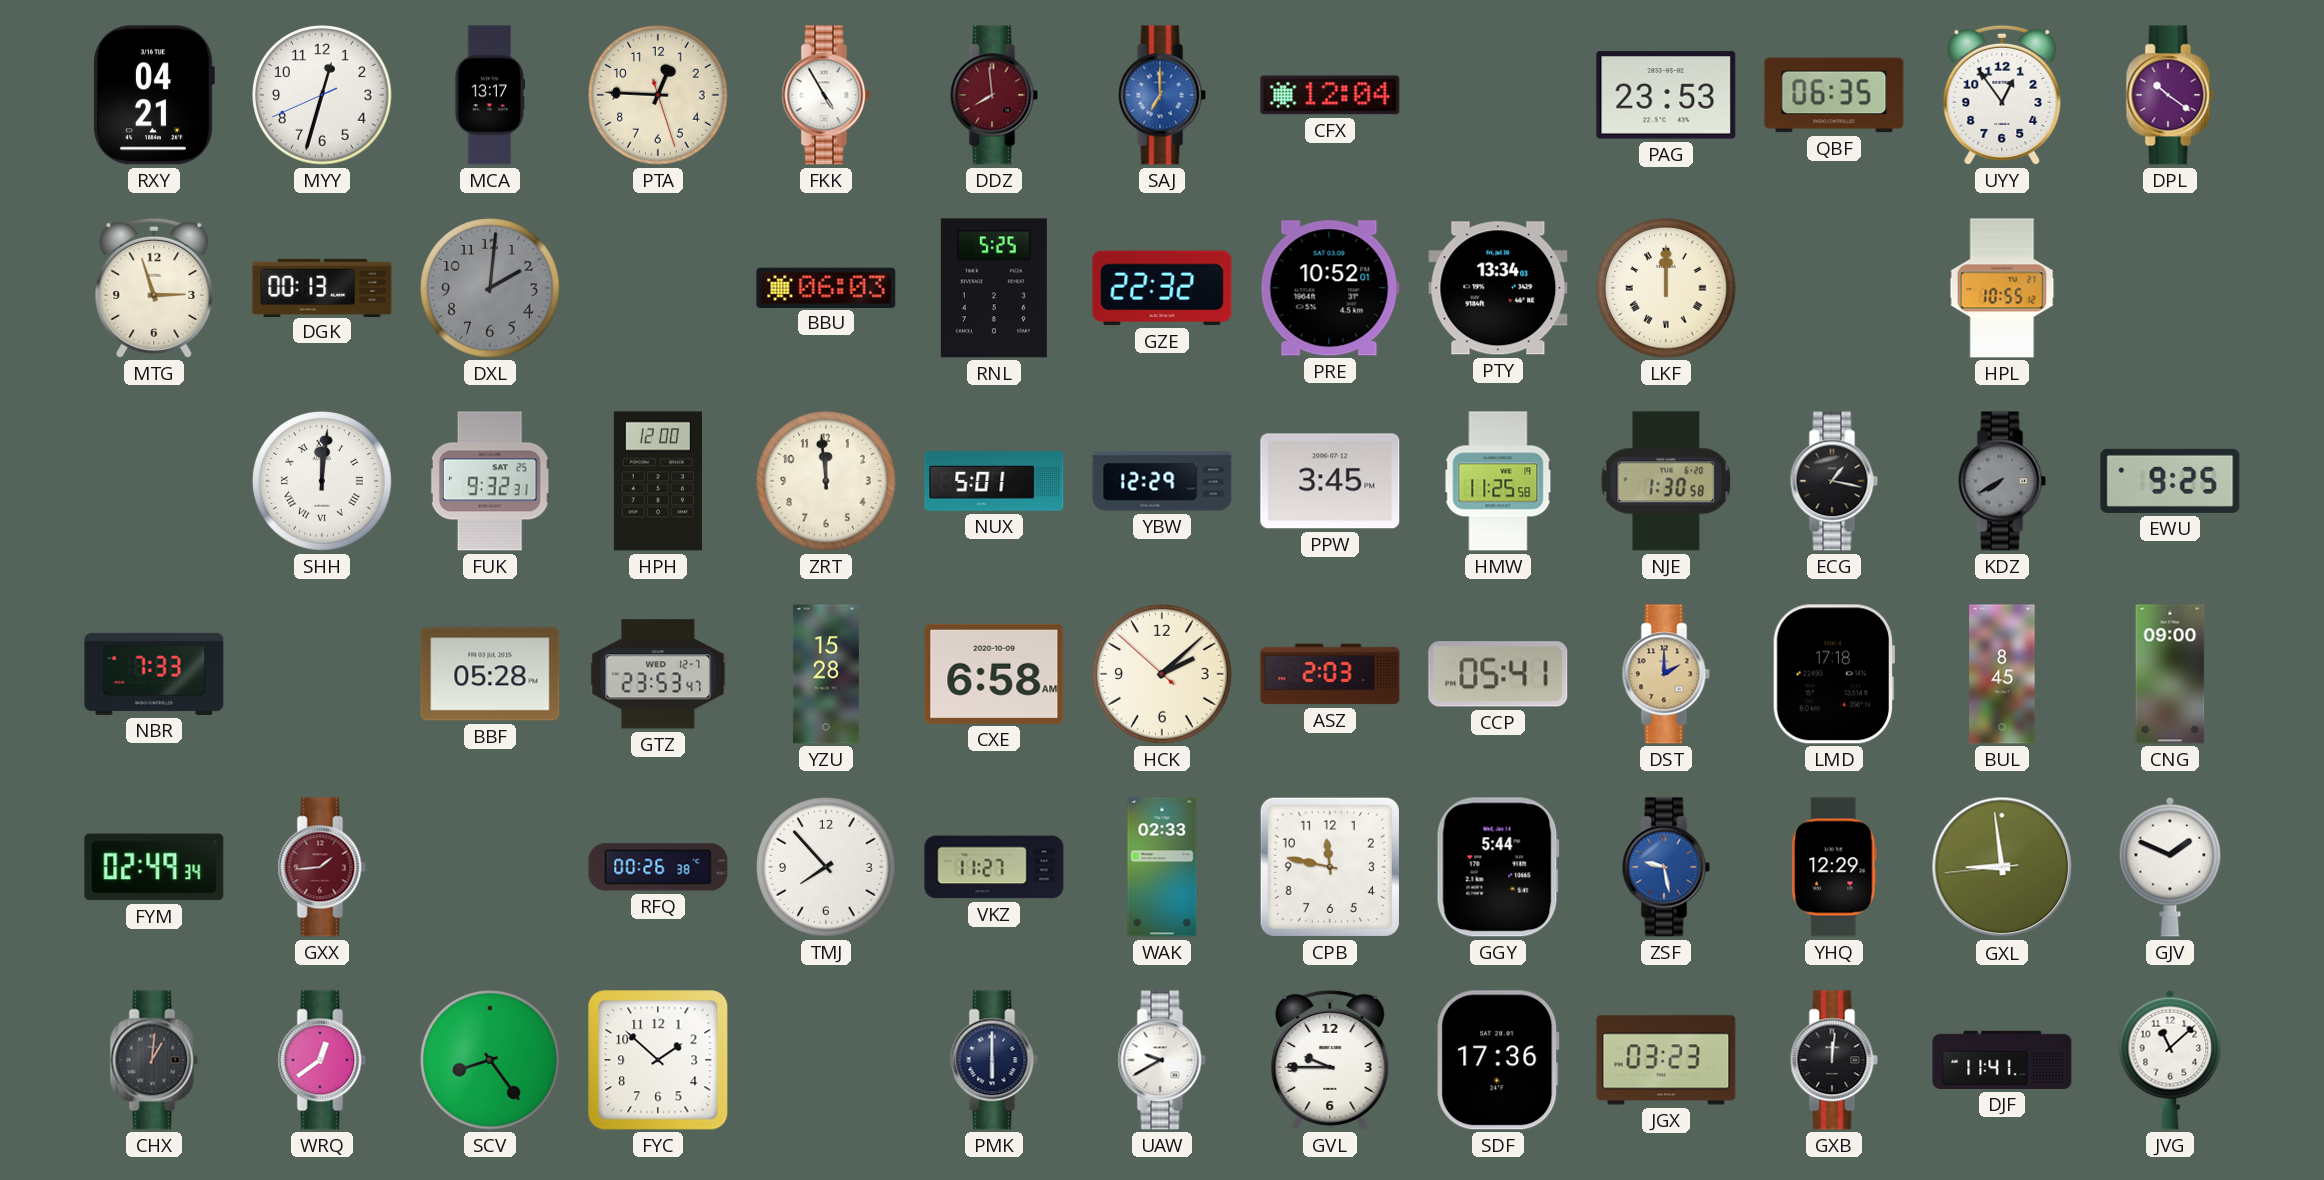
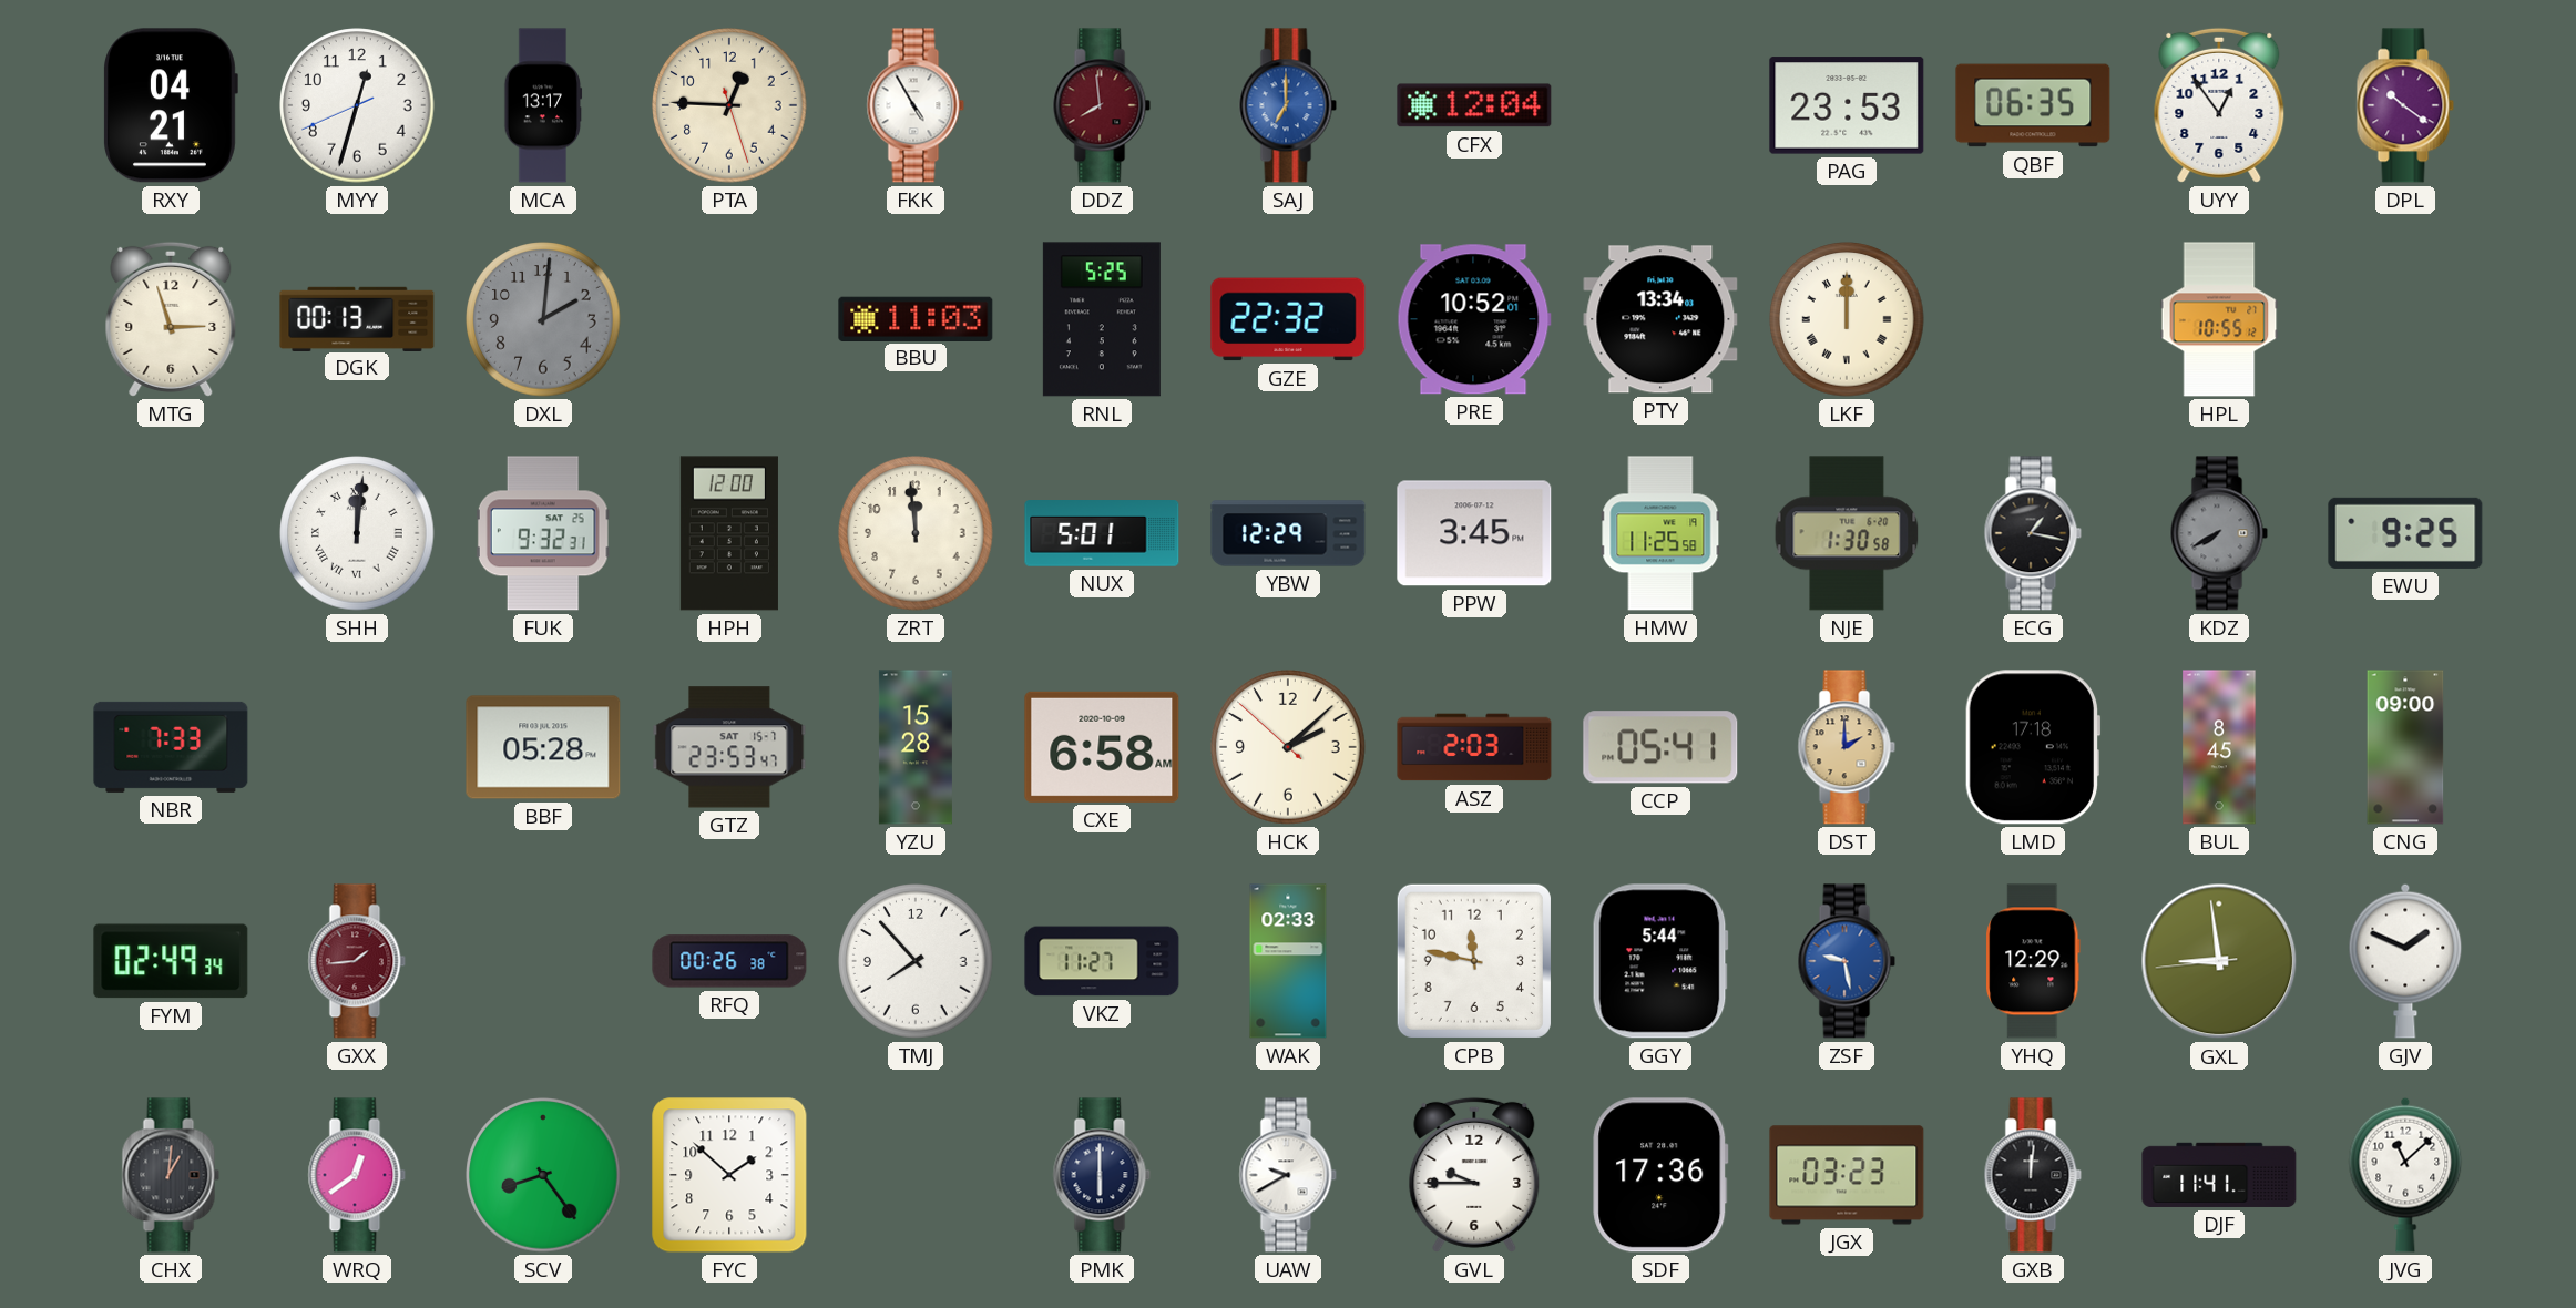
BBU: 06:03 -> 11:03 (916, 318)
GTZ date: WED 12-7 -> SAT 15-7 (729, 747)
